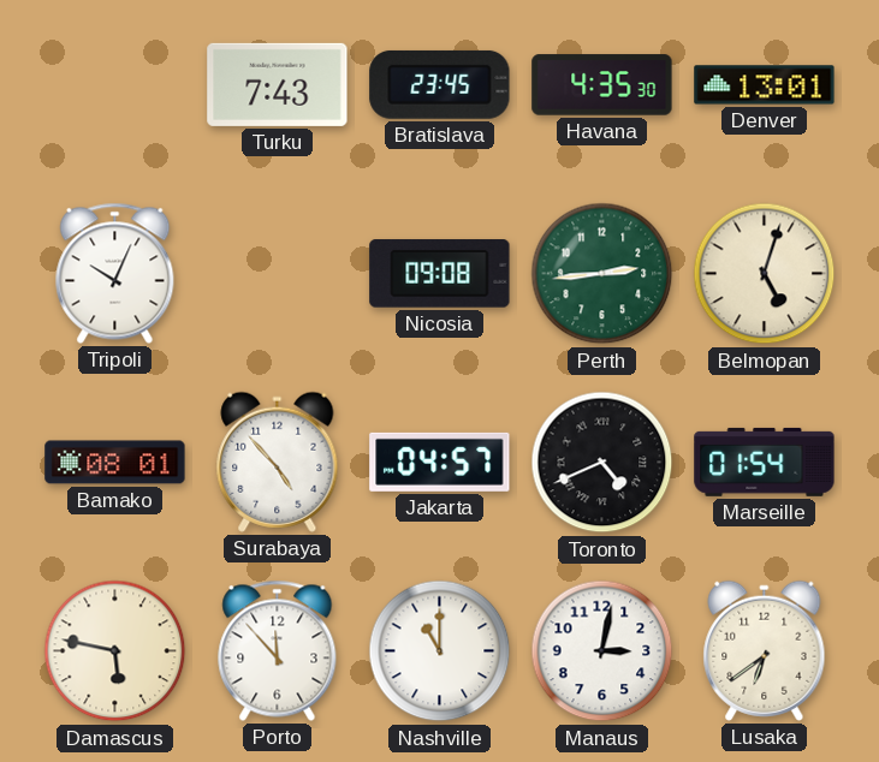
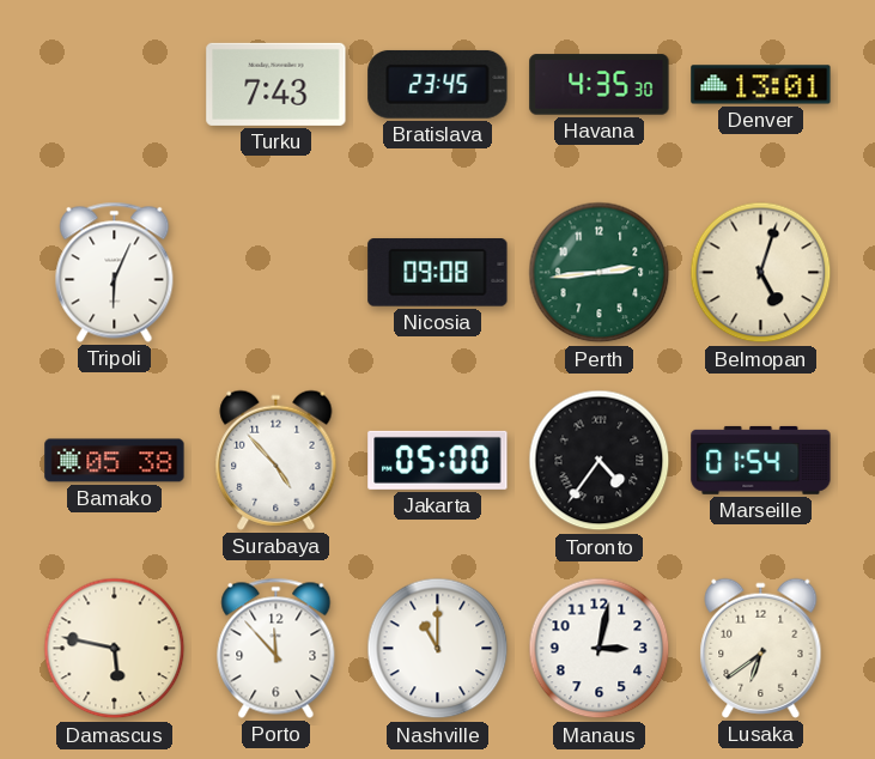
Tripoli: 10:04 -> 6:04 (115, 272)
Bamako: 08:01 -> 05:38 (115, 461)
Jakarta: 04:57 -> 05:00 (438, 460)
Toronto: 4:41 -> 4:36 (600, 461)
